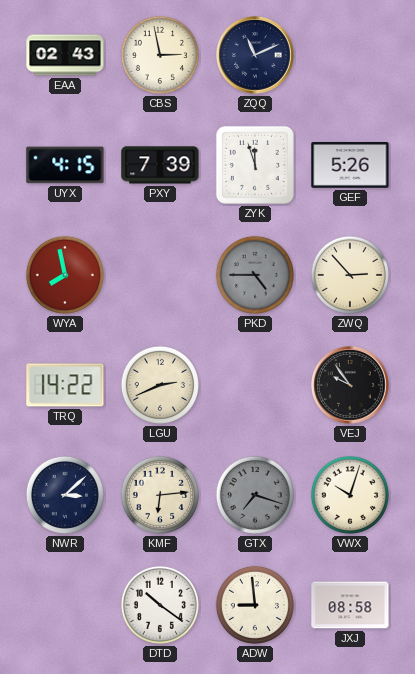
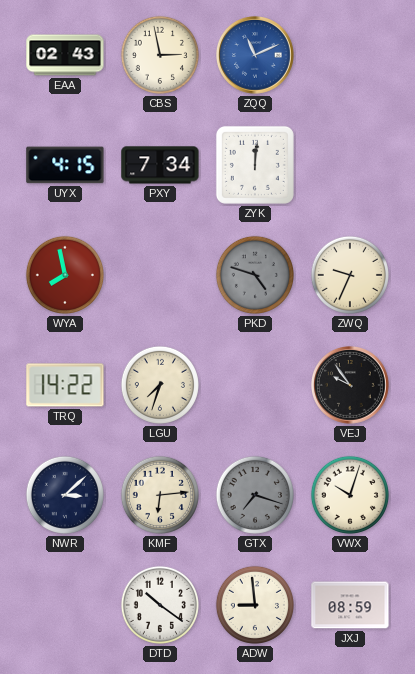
ZQQ dial: navy -> blue (256, 56)
PXY: 7:39 -> 7:34 (160, 165)
ZYK: 11:57 -> 12:01 (255, 165)
GEF: 5:26 -> none (350, 166)
PKD: 4:45 -> 4:48 (255, 275)
ZWQ: 2:53 -> 9:34 (350, 275)
LGU: 2:41 -> 7:33 (160, 385)
JXJ: 08:58 -> 08:59 (350, 605)
